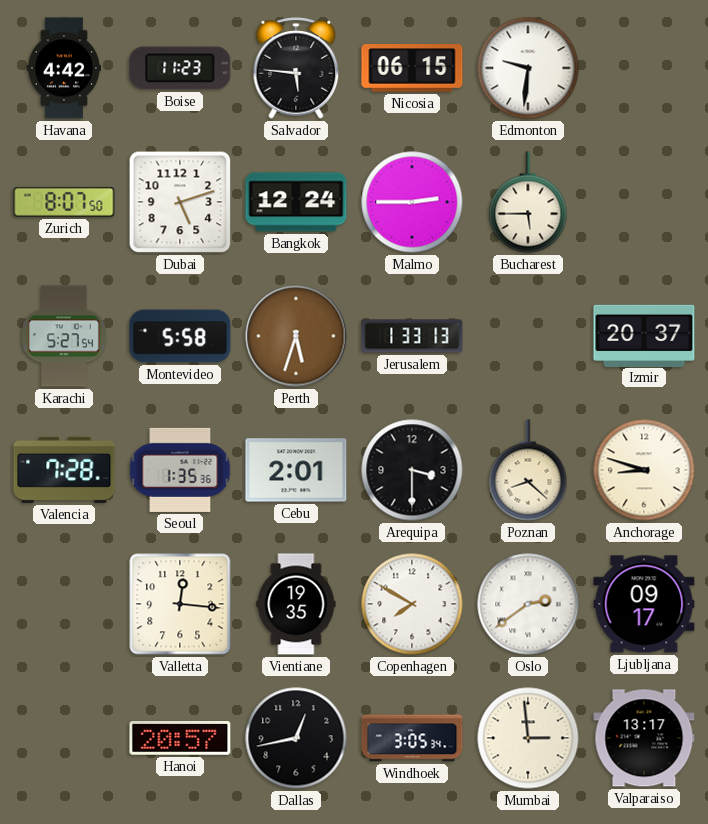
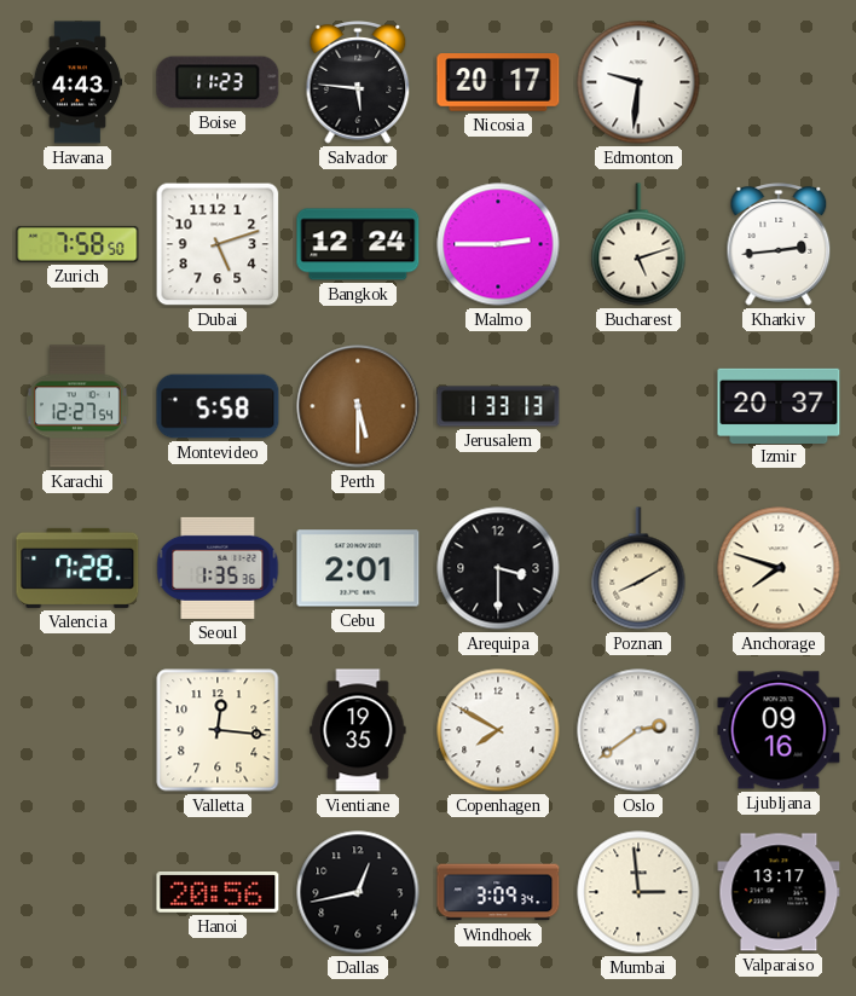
Havana: 4:42 -> 4:43 (77, 82)
Nicosia: 06:15 -> 20:17 (498, 82)
Zurich: 8:07 -> 7:58 (77, 244)
Bucharest: 5:45 -> 5:12 (638, 244)
Kharkiv: none -> 2:44 (779, 244)
Karachi: 5:27 -> 12:27 (77, 406)
Perth: 5:33 -> 5:30 (358, 406)
Poznan: 8:22 -> 8:10 (638, 568)
Anchorage: 8:48 -> 7:48 (779, 568)
Ljubljana: 09:17 -> 09:16 (779, 730)
Hanoi: 20:57 -> 20:56 (218, 893)
Windhoek: 3:05 -> 3:09 (498, 892)
